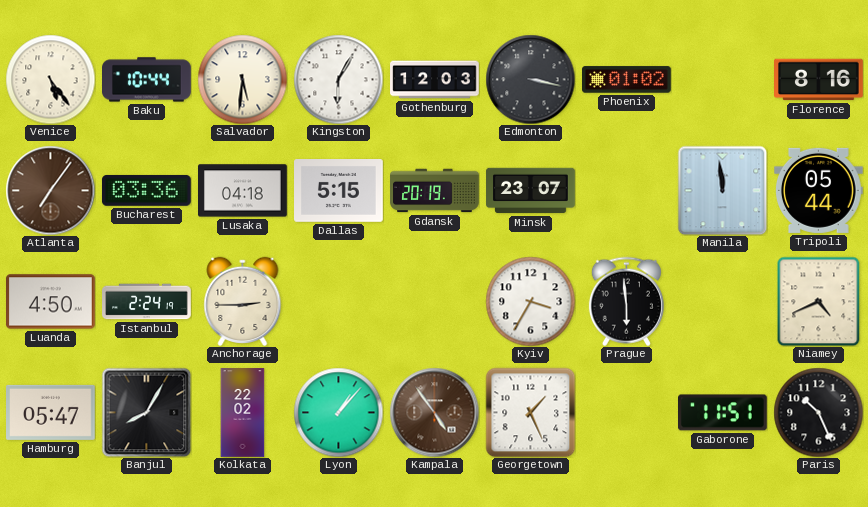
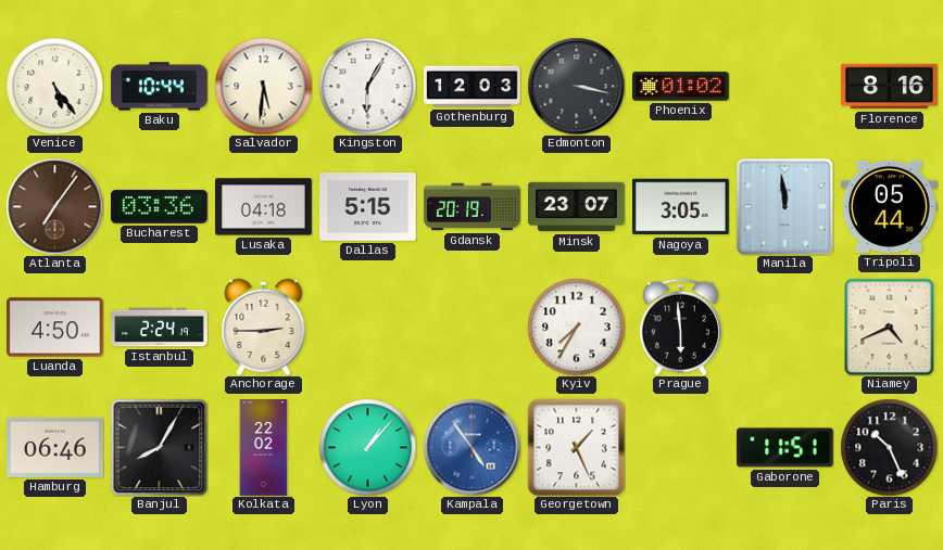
Nagoya: none -> 3:05 (681, 207)
Kyiv: 3:35 -> 7:35 (576, 327)
Hamburg: 05:47 -> 06:46 (55, 447)
Kampala dial: brown -> blue (471, 447)
